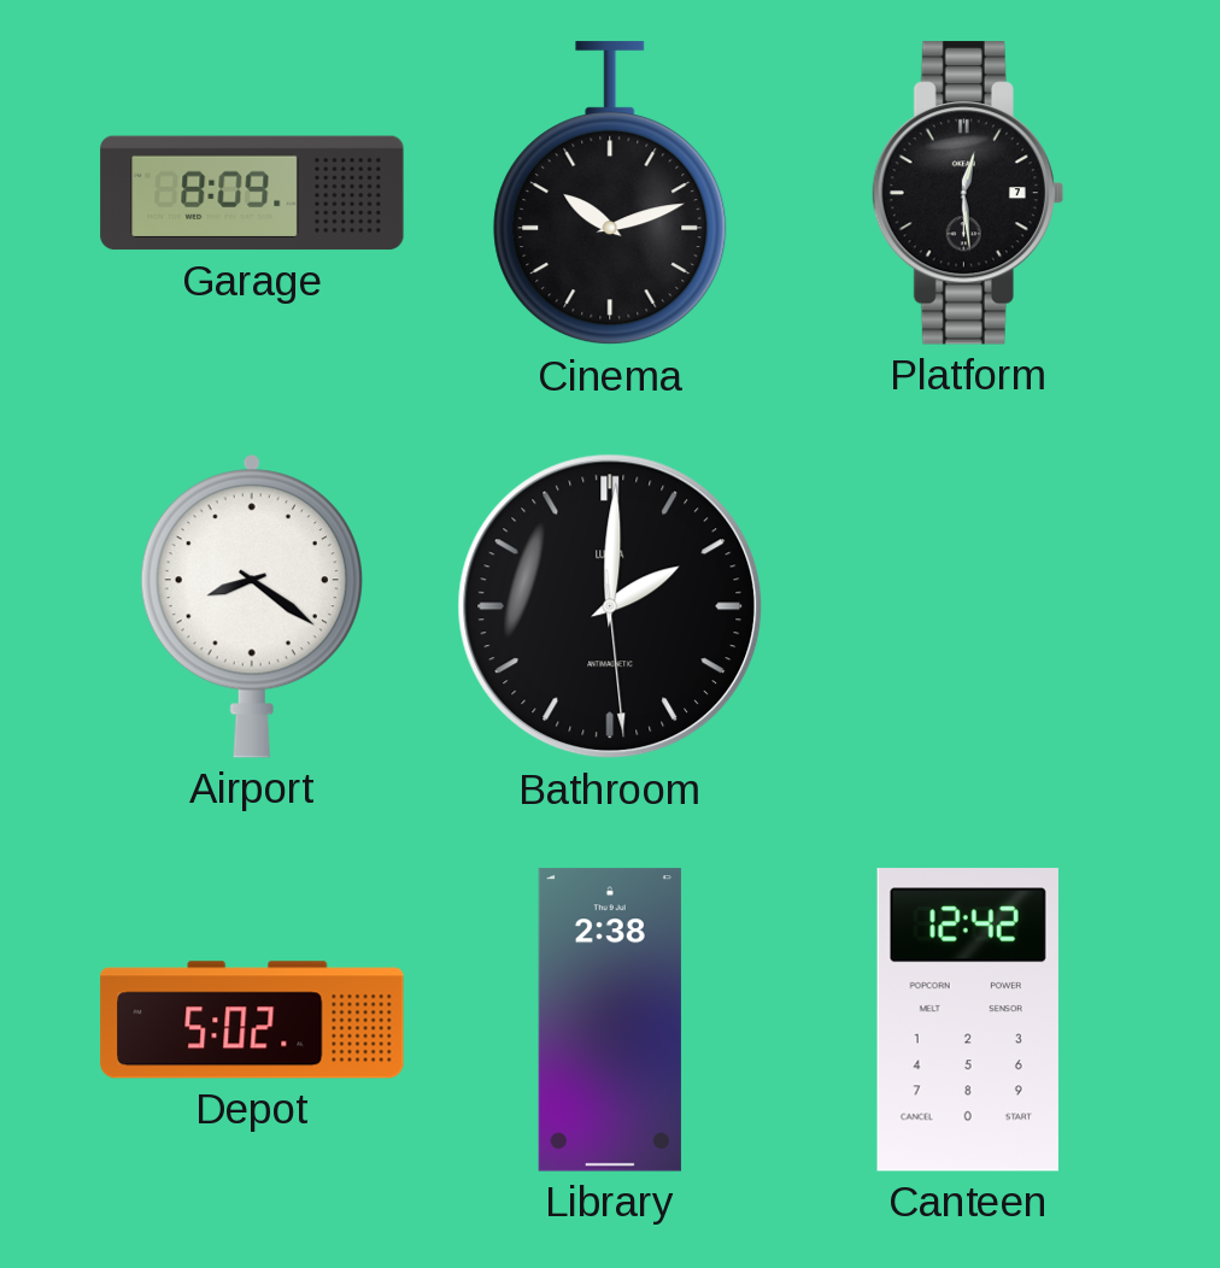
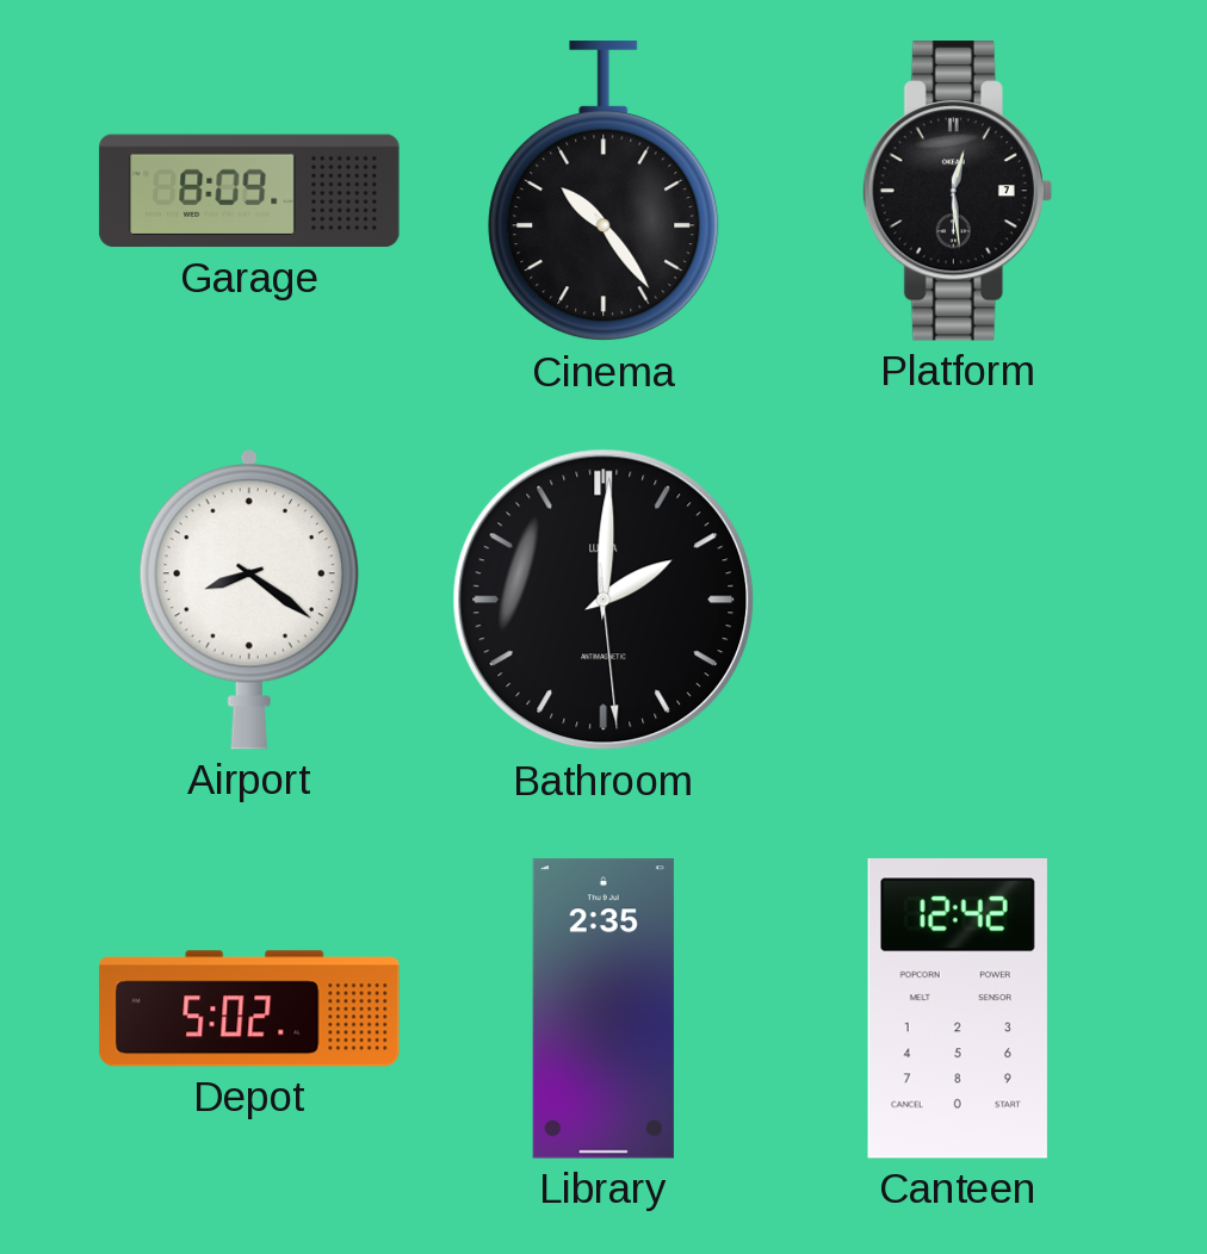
Cinema: 10:12 -> 10:24 (603, 192)
Library: 2:38 -> 2:35 (603, 1008)
